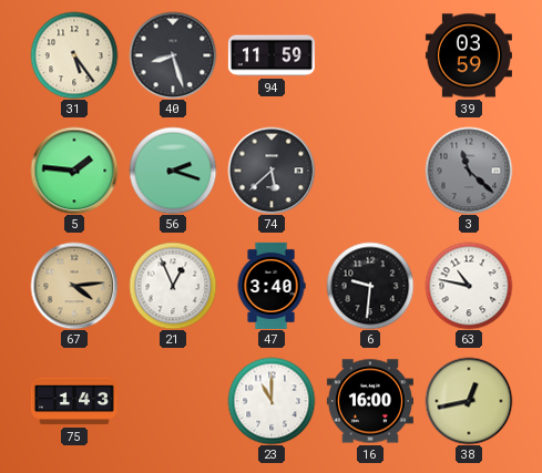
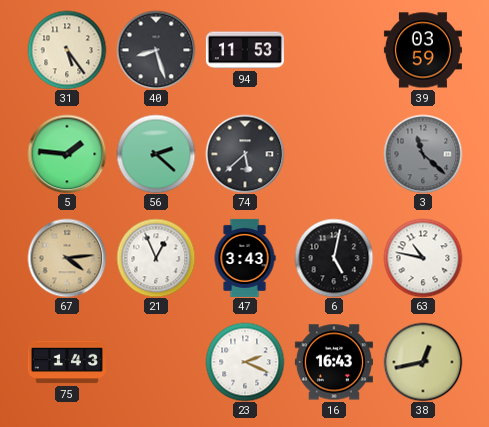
94: 11:59 -> 11:53 (245, 50)
56: 2:18 -> 2:22 (156, 154)
47: 3:40 -> 3:43 (245, 258)
6: 9:31 -> 5:02 (334, 258)
23: 11:00 -> 2:19 (245, 362)
16: 16:00 -> 16:43 (334, 362)
